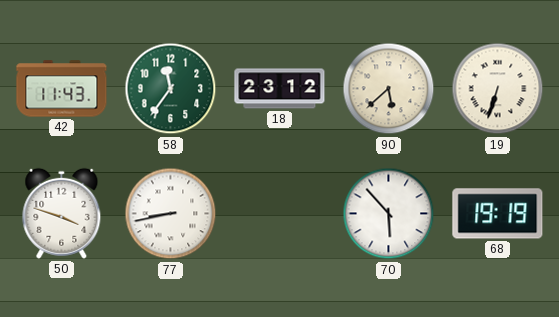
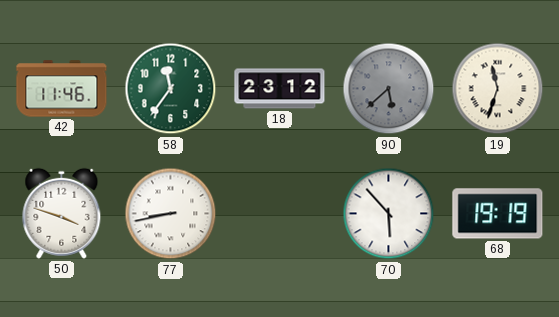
42: 11:43 -> 11:46 (62, 89)
90 dial: cream -> grey (389, 89)
19: 6:33 -> 11:33 (498, 89)
